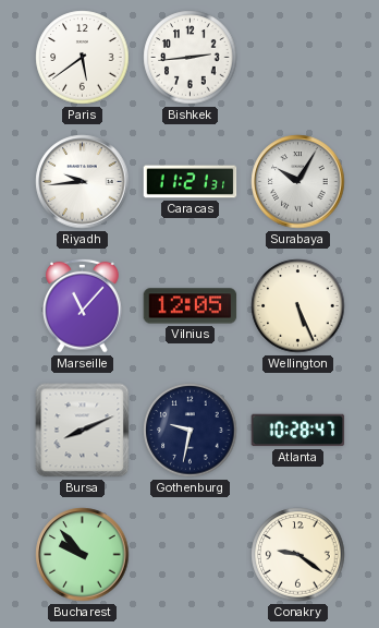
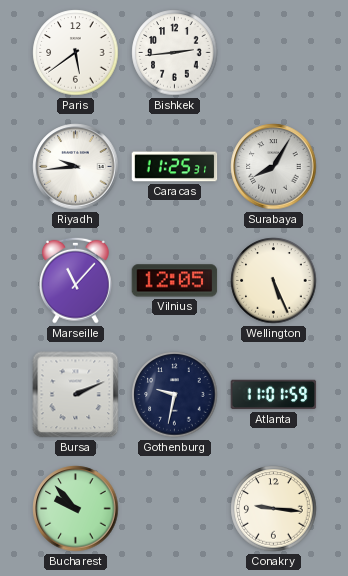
Caracas: 11:21 -> 11:25 (175, 167)
Surabaya: 10:05 -> 8:05 (274, 167)
Bursa: 8:11 -> 2:11 (76, 395)
Atlanta: 10:28 -> 11:01 (274, 395)
Conakry: 9:21 -> 9:16 (274, 509)
